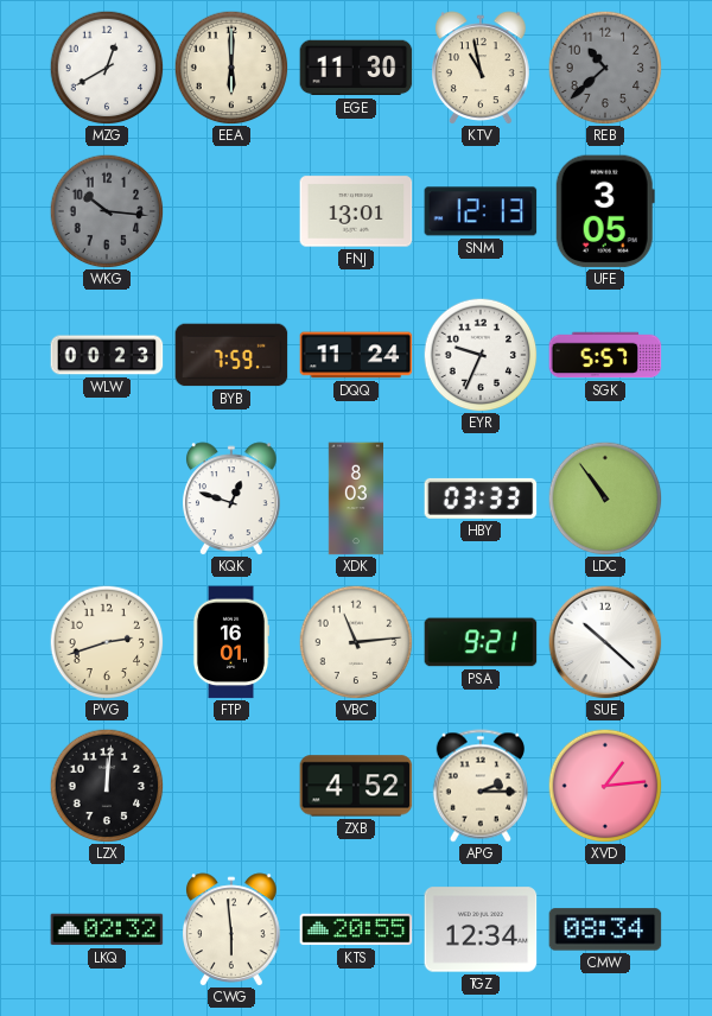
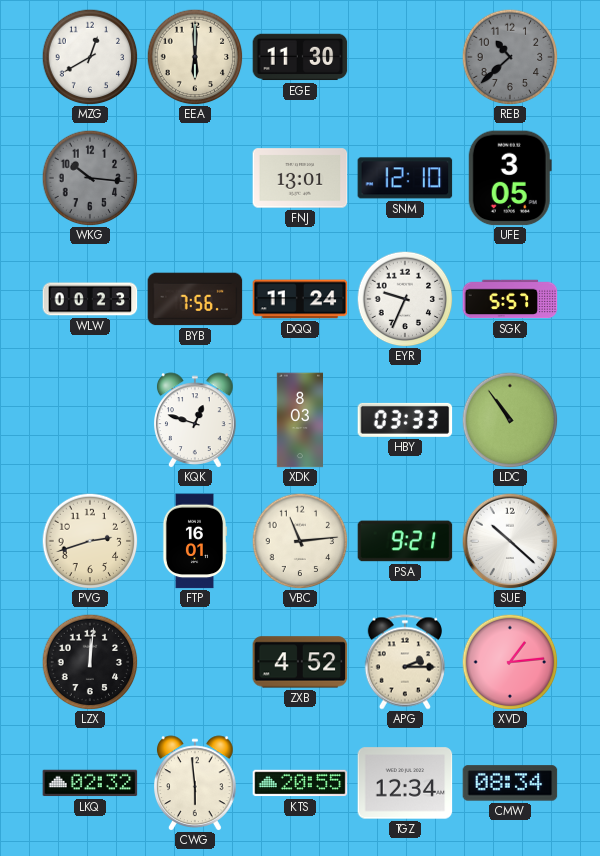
KTV: 10:58 -> none (482, 68)
SNM: 12:13 -> 12:10 (405, 178)
BYB: 7:59 -> 7:56 (195, 299)
